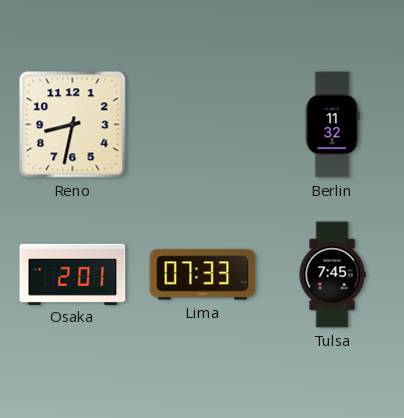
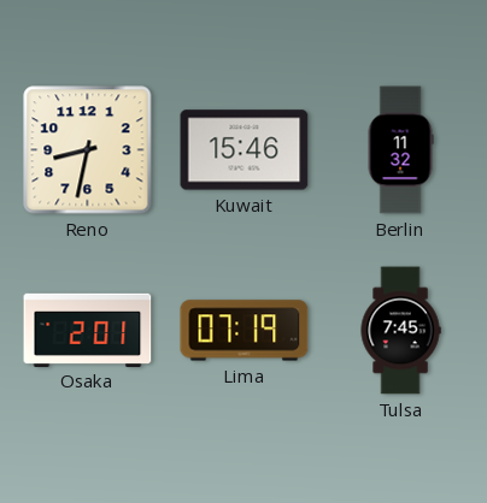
Kuwait: none -> 15:46 (245, 150)
Lima: 07:33 -> 07:19 (245, 331)
